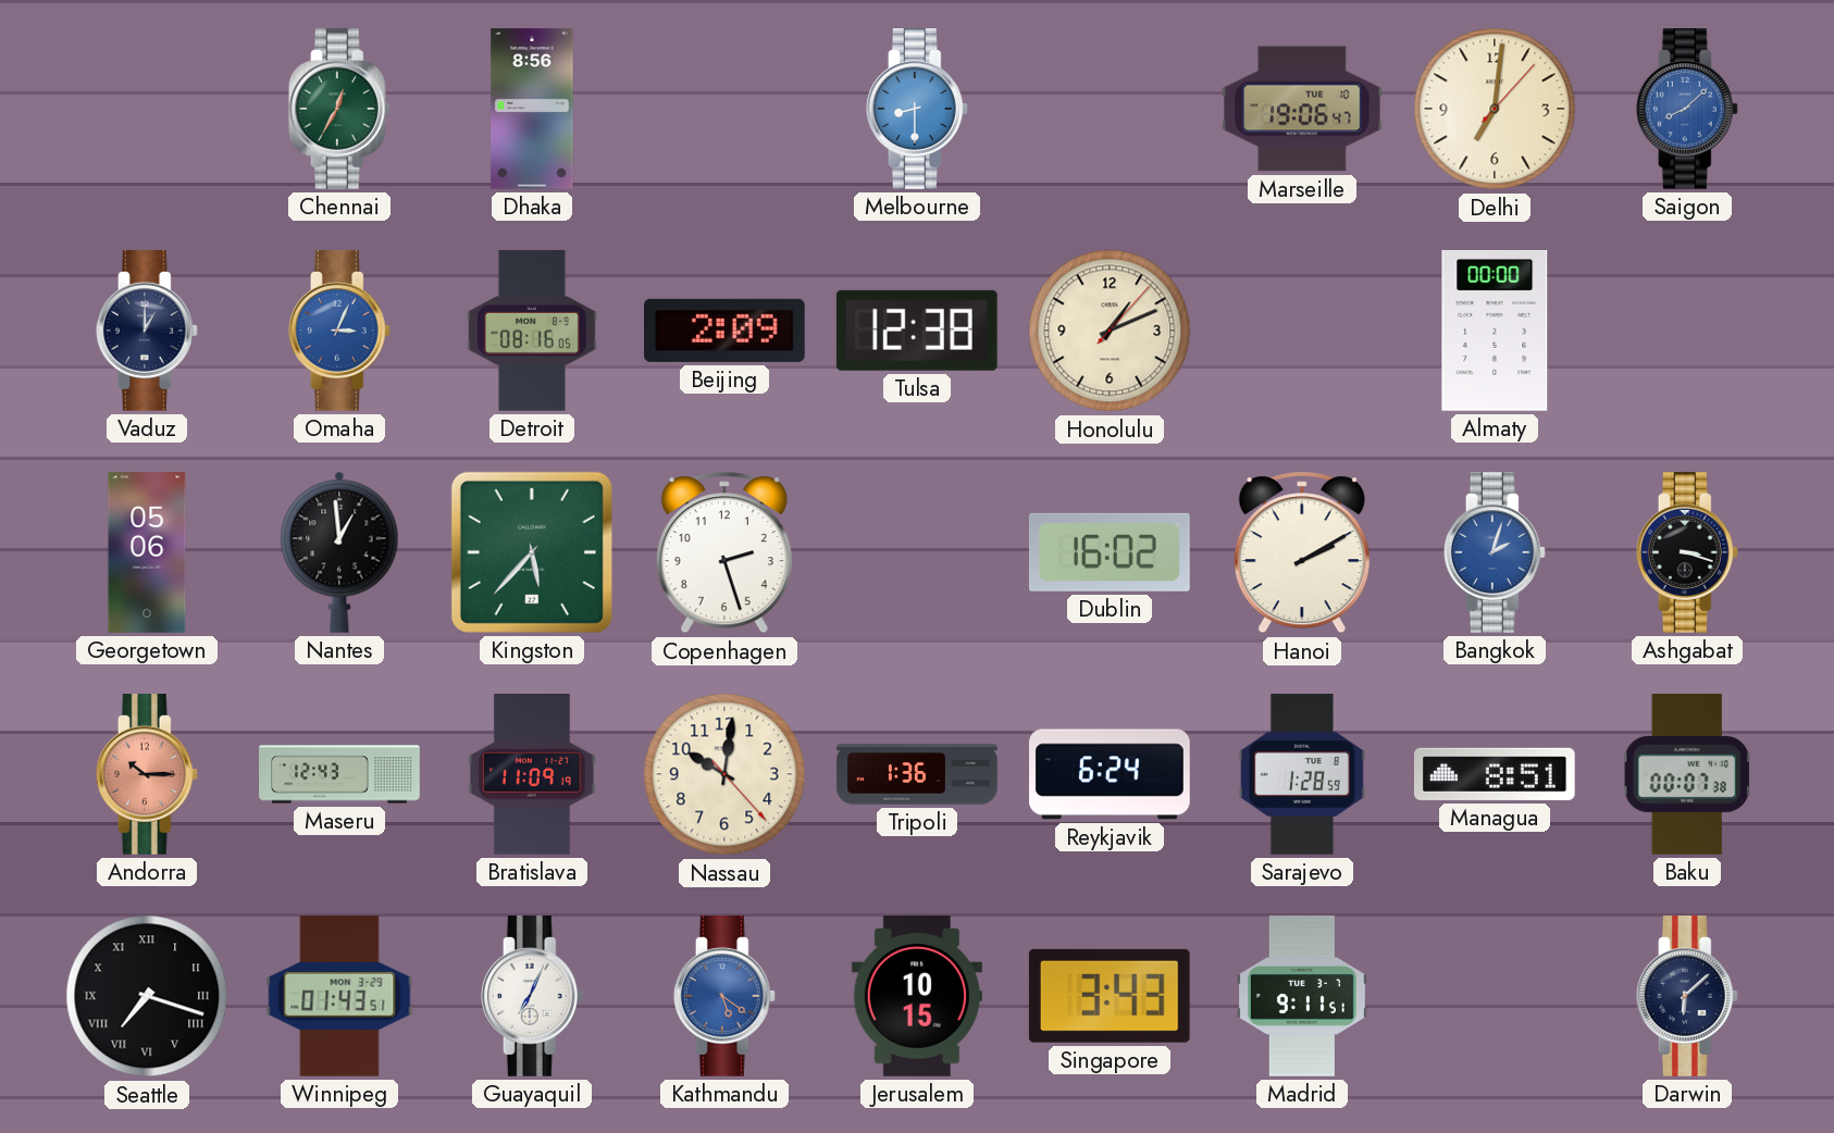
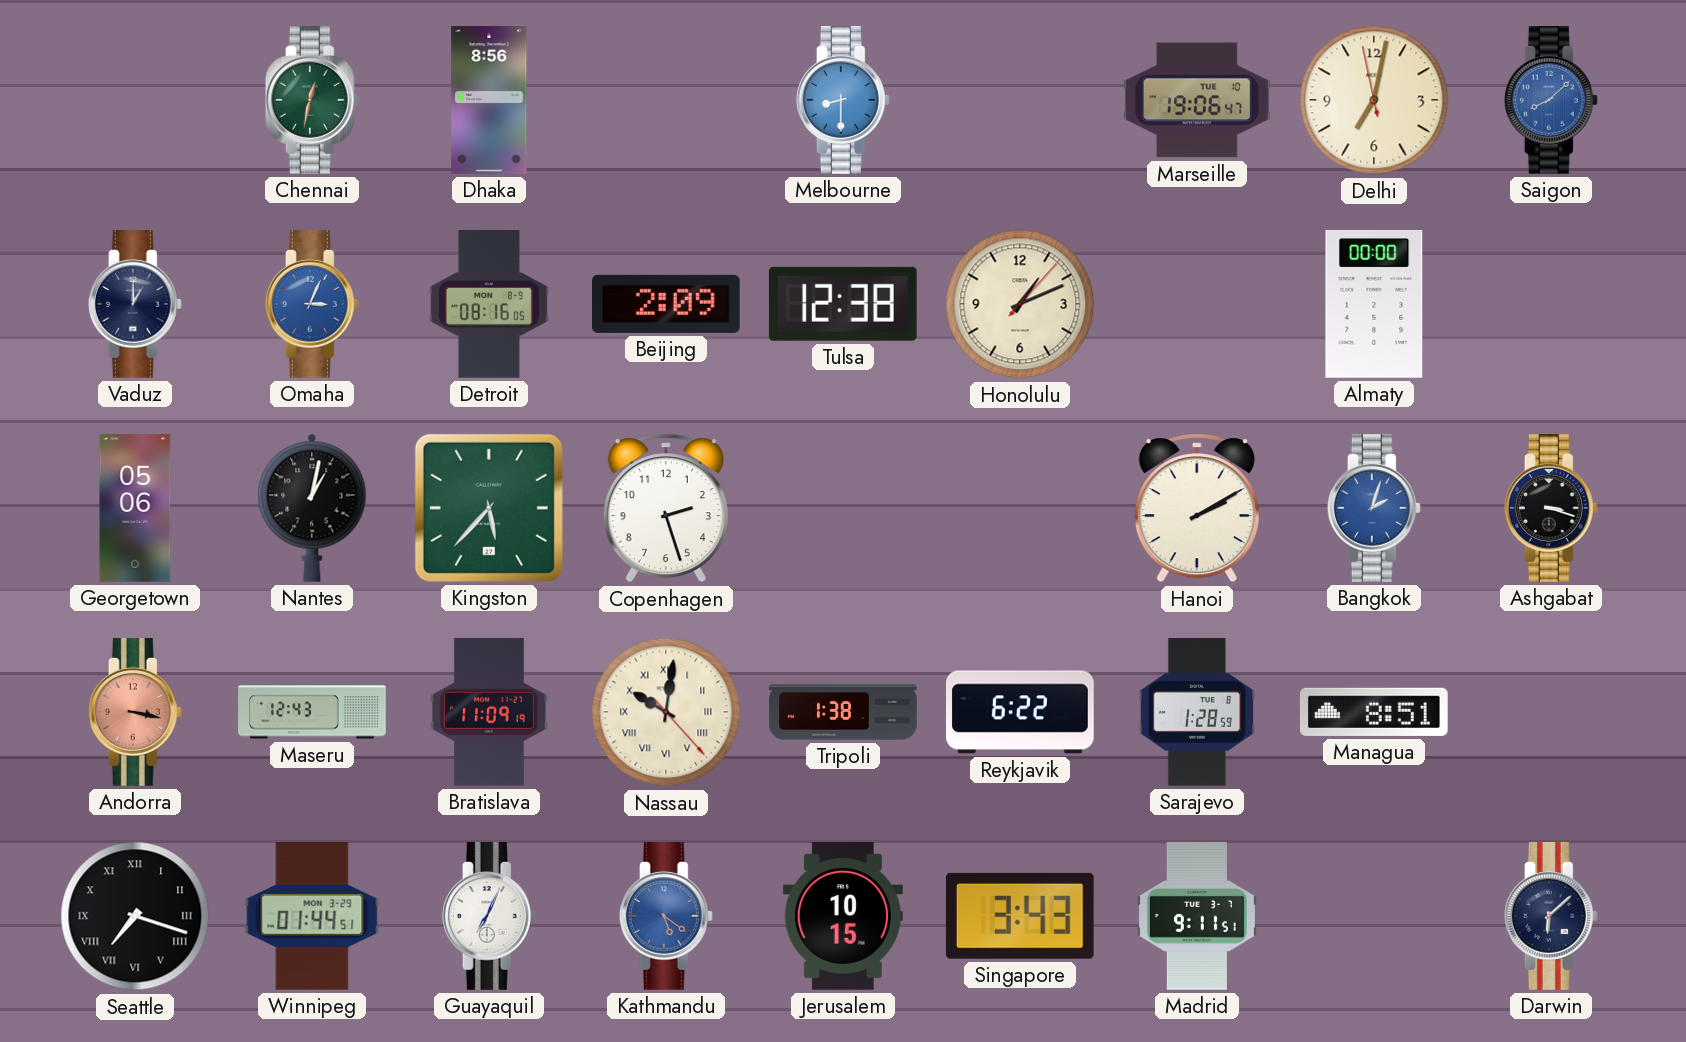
Chennai: 12:35 -> 12:32 (312, 101)
Delhi: 7:01:07 -> 7:01:58 (1374, 100)
Nantes: 12:59 -> 1:02 (312, 508)
Dublin: 16:02 -> none (1110, 552)
Andorra: 10:15 -> 3:17 (135, 713)
Nassau numerals: Arabic -> Roman (666, 712)
Tripoli: 1:36 -> 1:38 (843, 712)
Reykjavik: 6:24 -> 6:22 (1021, 712)
Baku: 00:07 -> none (1687, 774)
Winnipeg: 01:43 -> 01:44 (312, 917)
